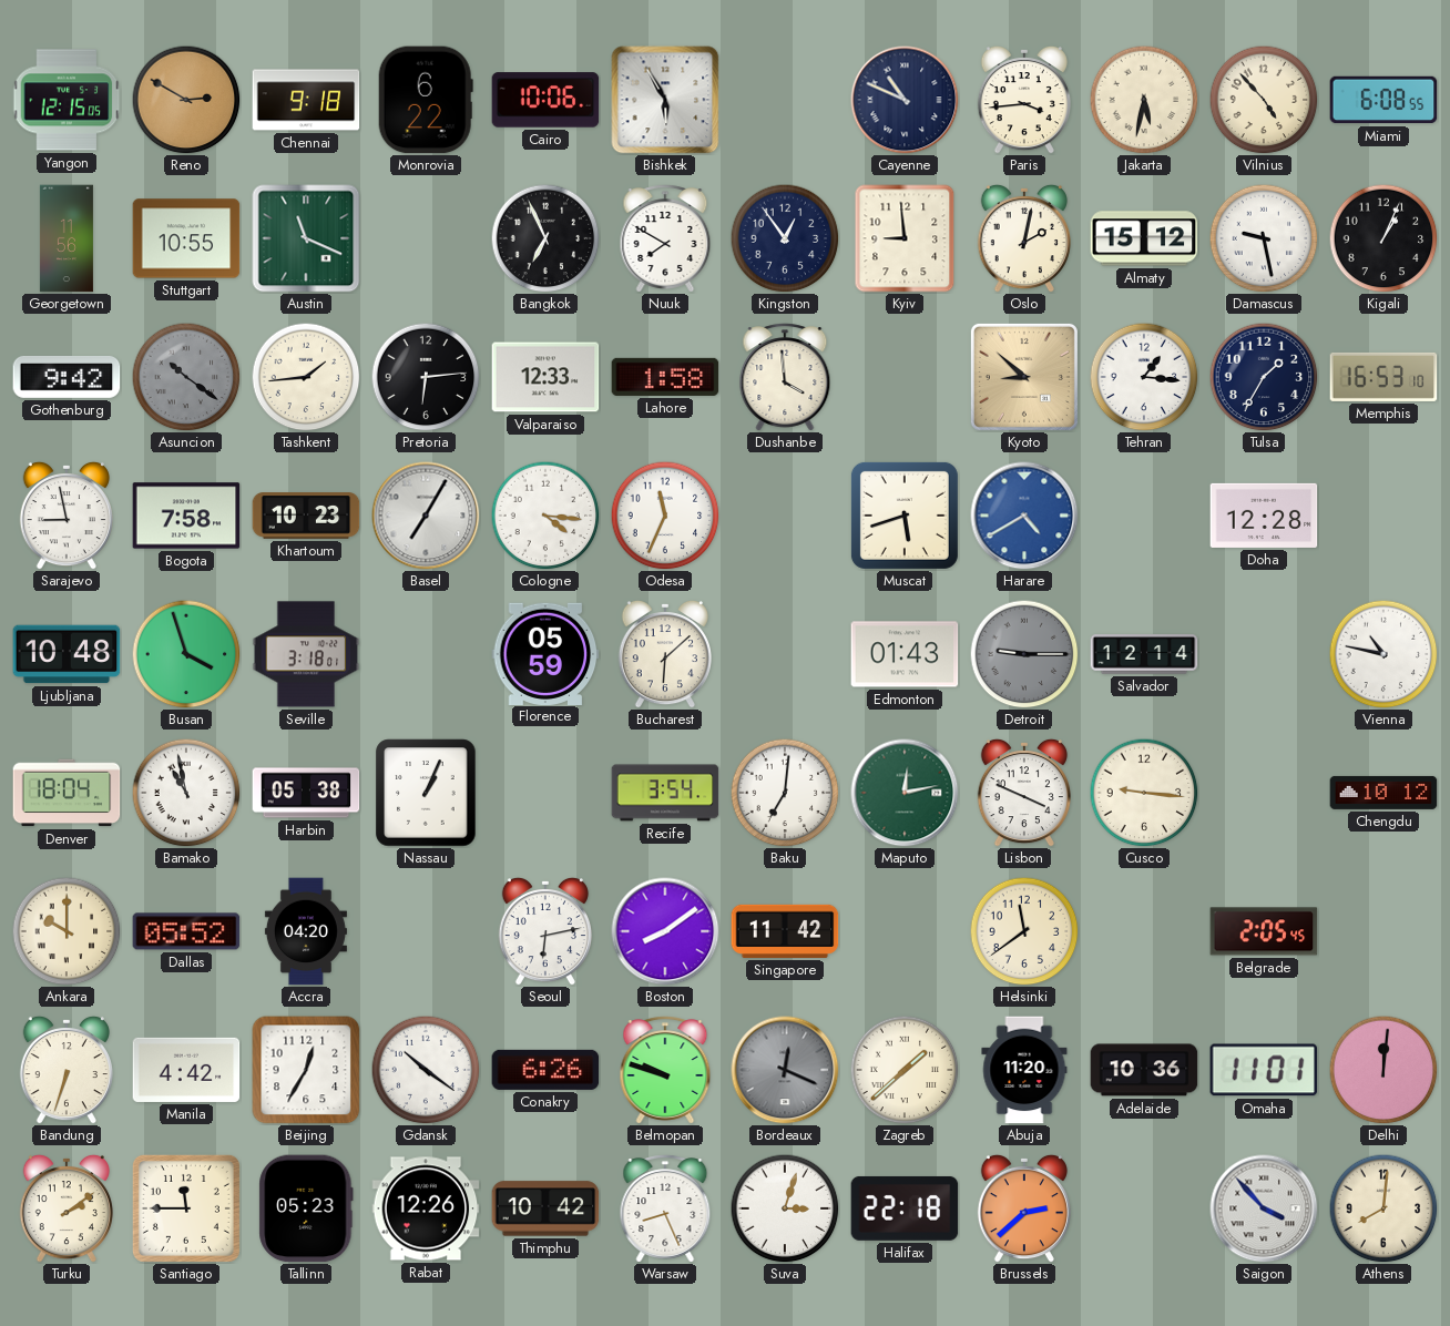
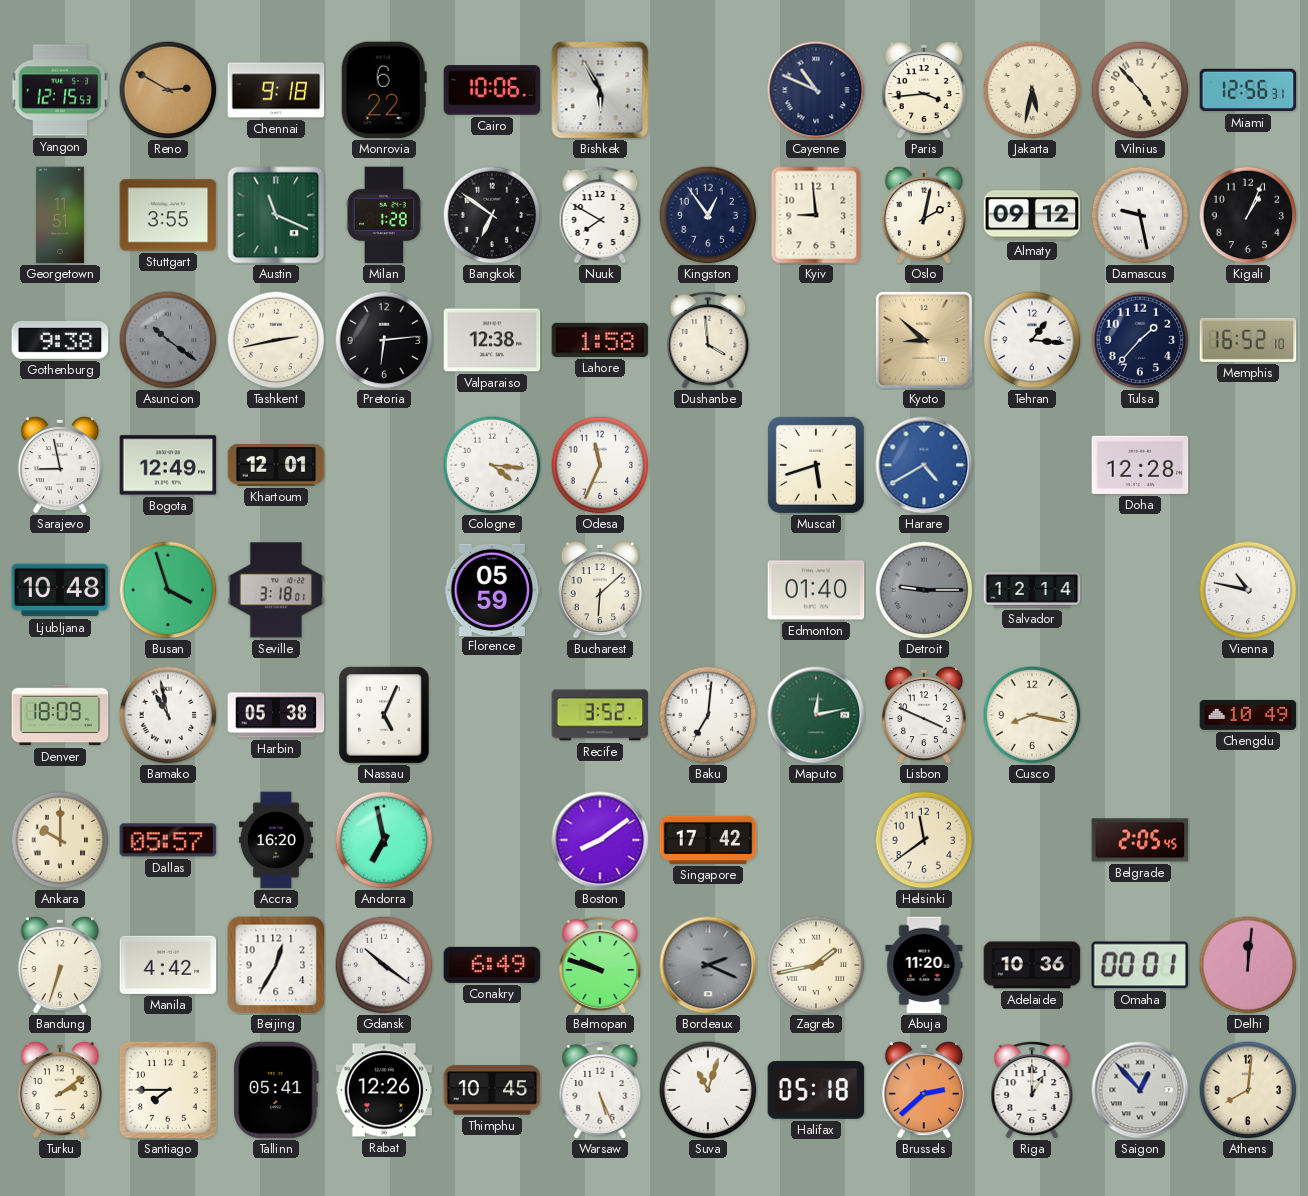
Yangon: 12:15:05 -> 12:15:53 (60, 90)
Miami: 6:08 -> 12:56 (1248, 90)
Georgetown: 11:56 -> 11:51 (60, 215)
Stuttgart: 10:55 -> 3:55 (168, 215)
Milan: none -> 1:28 (384, 215)
Bangkok: 6:56 -> 6:51 (492, 215)
Almaty: 15:12 -> 09:12 (1032, 215)
Gothenburg: 9:42 -> 9:38 (60, 340)
Tashkent: 1:44 -> 2:43 (276, 340)
Valparaiso: 12:33 -> 12:38 (492, 340)
Tulsa: 1:35 -> 1:37 (1140, 340)
Memphis: 16:53 -> 16:52 (1248, 340)
Bogota: 7:58 -> 12:49 (168, 465)
Khartoum: 10:23 -> 12:01 (276, 465)
Basel: 7:05 -> none (426, 516)
Edmonton: 01:43 -> 01:40 (816, 590)
Denver: 18:04 -> 18:09 (60, 715)
Nassau: 1:04 -> 5:04 (384, 715)
Recife: 3:54 -> 3:52 (600, 715)
Cusco: 9:16 -> 8:17 (1032, 715)
Chengdu: 10:12 -> 10:49 (1248, 715)
Dallas: 05:52 -> 05:57 (168, 840)
Accra: 04:20 -> 16:20 (276, 840)
Andorra: none -> 6:58 (384, 840)
Seoul: 6:13 -> none (545, 931)
Singapore: 11:42 -> 17:42 (708, 840)
Conakry: 6:26 -> 6:49 (492, 965)
Bordeaux: 12:19 -> 2:19 (708, 965)
Zagreb: 1:38 -> 1:43 (816, 965)
Omaha: 11:01 -> 00:01 (1140, 965)
Santiago: 11:45 -> 7:45 (168, 1090)
Tallinn: 05:23 -> 05:41 (276, 1090)
Thimphu: 10:42 -> 10:45 (492, 1090)
Warsaw: 8:26 -> 5:26 (600, 1090)
Suva: 3:03 -> 11:03 (708, 1090)
Halifax: 22:18 -> 05:18 (816, 1090)
Riga: none -> 1:00 (1032, 1090)
Saigon: 3:53 -> 12:53 (1140, 1090)
